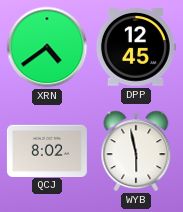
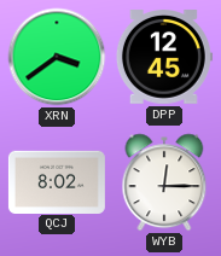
XRN: 4:39 -> 3:39 (57, 57)
WYB: 5:58 -> 12:15 (164, 182)
